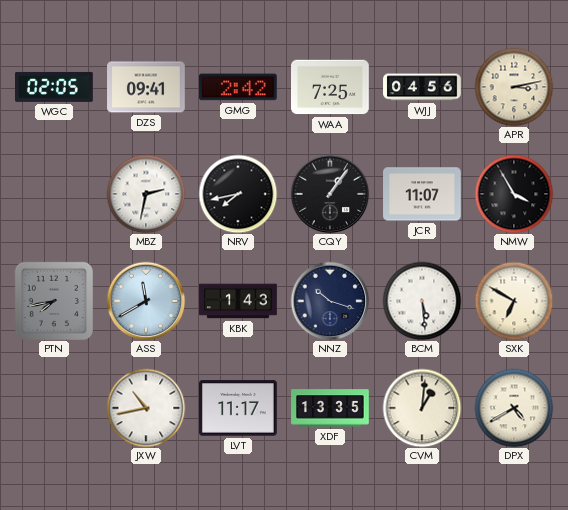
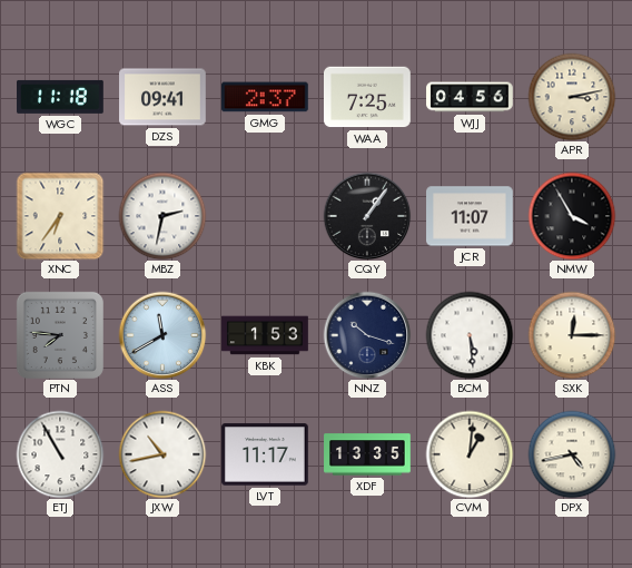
WGC: 02:05 -> 11:18 (61, 97)
GMG: 2:42 -> 2:37 (266, 97)
XNC: none -> 6:36 (60, 216)
NRV: 7:43 -> none (238, 194)
PTN: 7:43 -> 7:46 (60, 335)
KBK: 1:43 -> 1:53 (265, 335)
SXK: 6:50 -> 12:15 (572, 335)
ETJ: none -> 10:55 (60, 454)
DPX: 4:40 -> 4:43 (572, 454)
